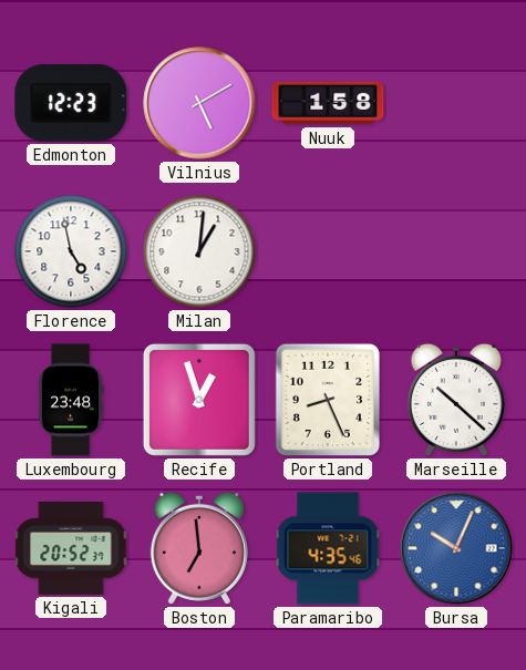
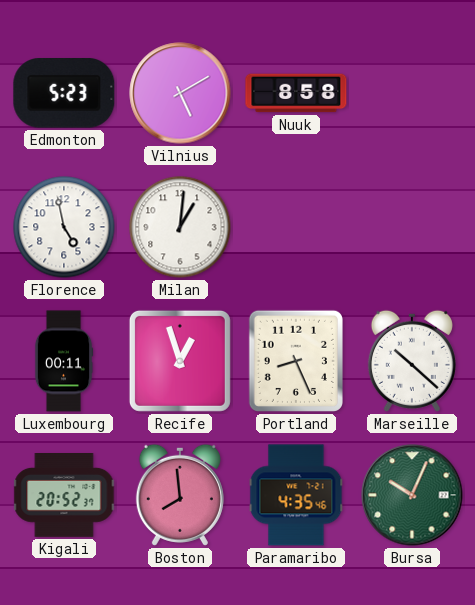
Edmonton: 12:23 -> 5:23 (64, 93)
Nuuk: 1:58 -> 8:58 (296, 93)
Luxembourg: 23:48 -> 00:11 (64, 361)
Boston: 6:59 -> 7:59 (180, 495)
Bursa dial: blue -> green (412, 495)
